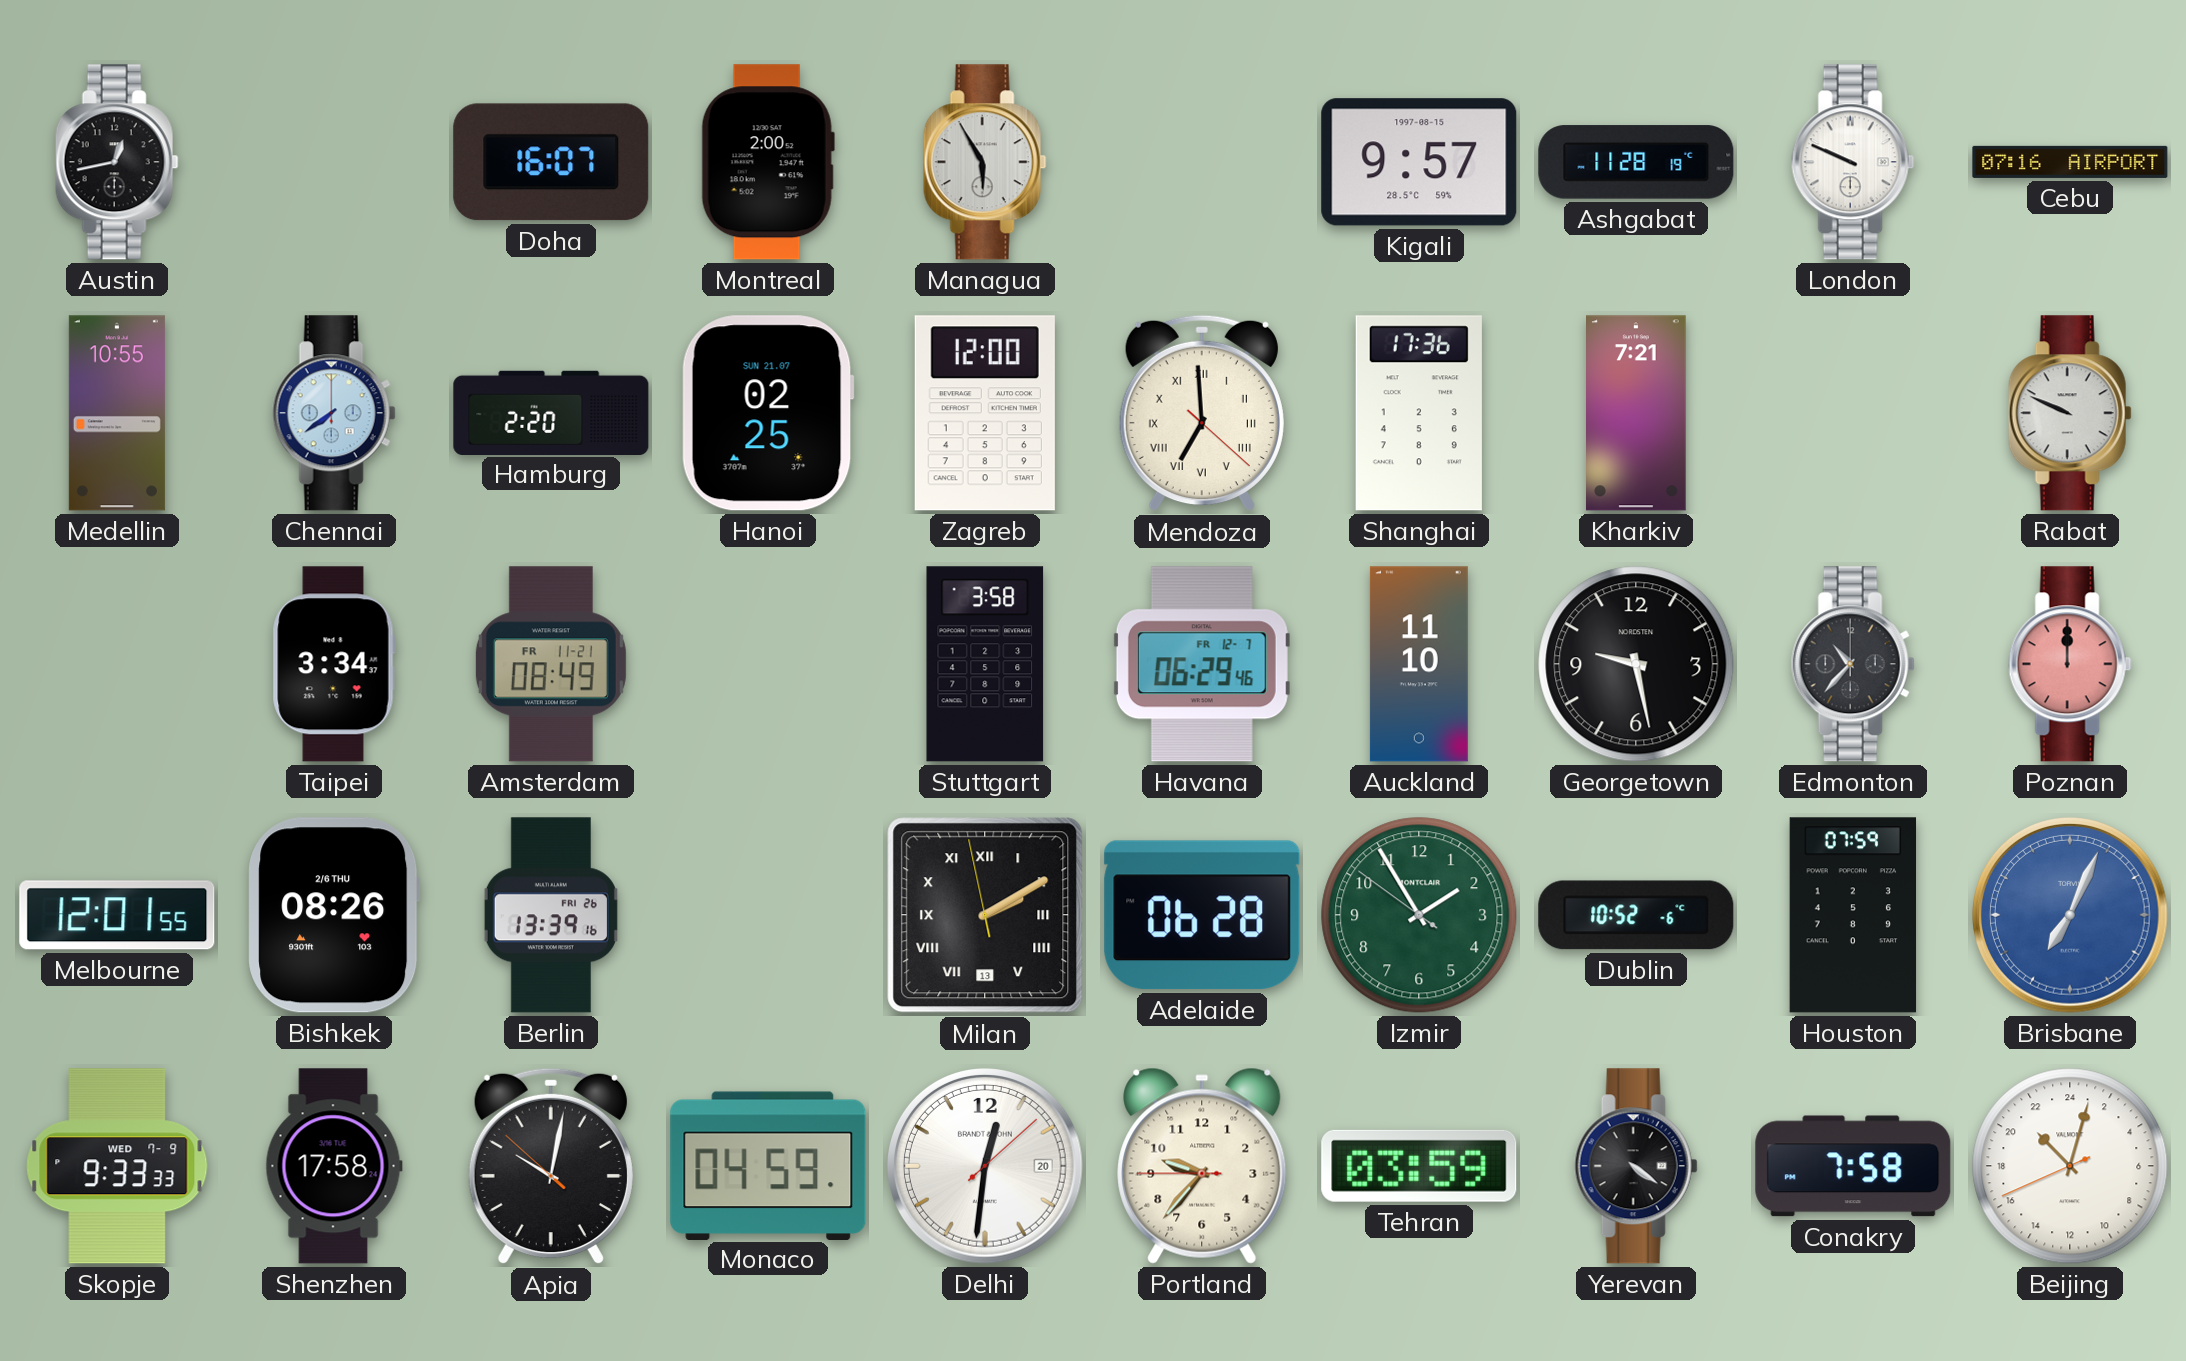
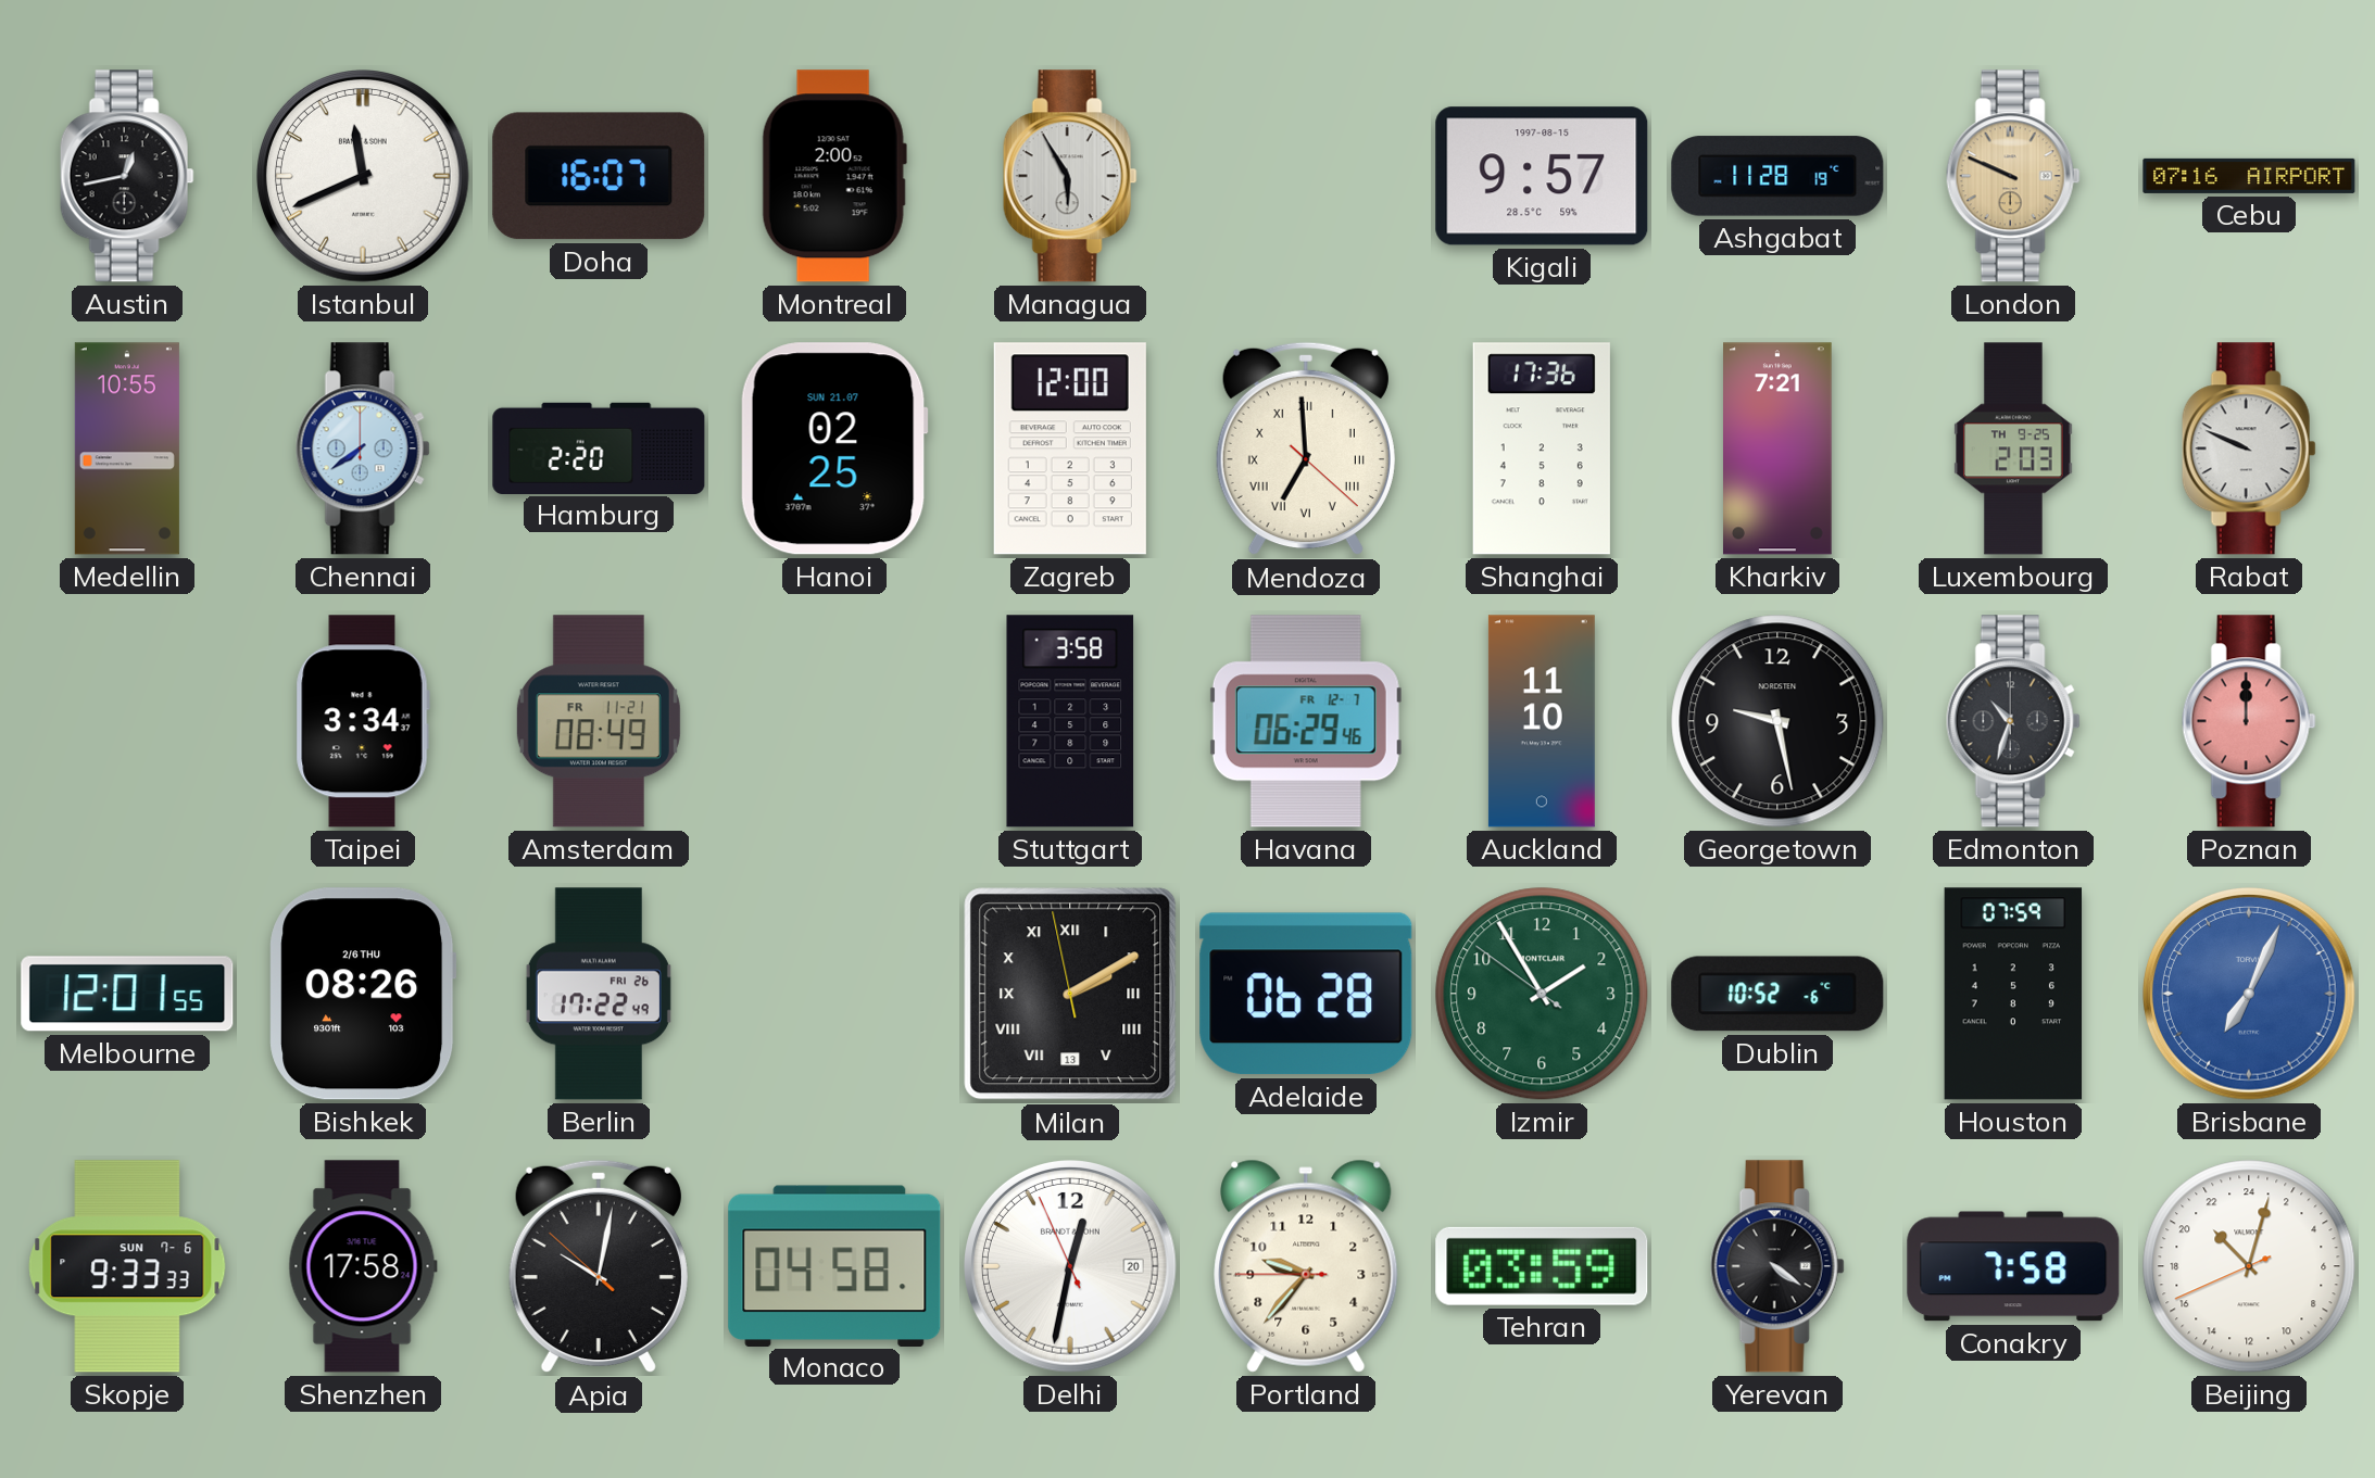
Istanbul: none -> 11:41 (364, 177)
London dial: white -> champagne (2013, 176)
Luxembourg: none -> 2:03 (2013, 449)
Edmonton: 10:37 -> 10:33 (2013, 721)
Berlin: 13:39 -> 17:22 (599, 994)
Skopje date: WED 7-9 -> SUN 7-6 (127, 1266)
Monaco: 04:59 -> 04:58 (834, 1265)
Delhi: 12:31:08 -> 12:31:56 (1071, 1267)
